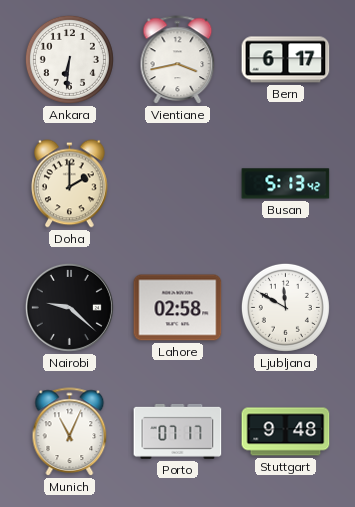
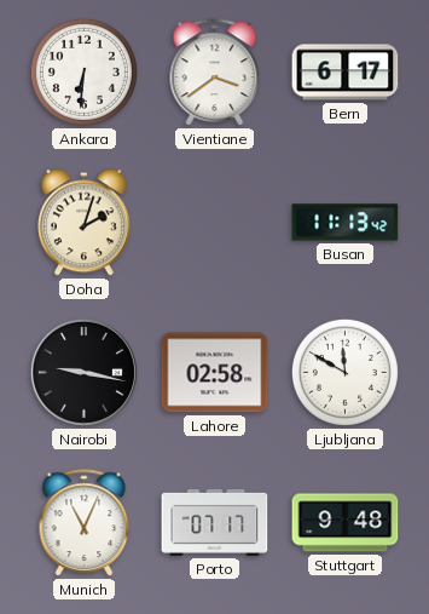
Vientiane: 3:43 -> 3:39 (215, 73)
Doha: 2:00 -> 2:03 (85, 223)
Busan: 5:13 -> 11:13 (346, 223)
Nairobi: 9:22 -> 9:17 (83, 372)
